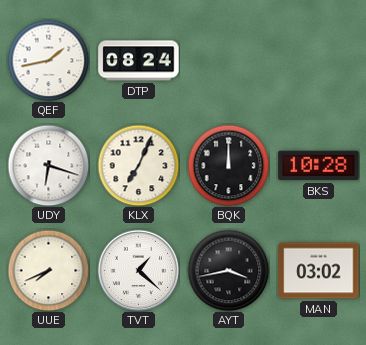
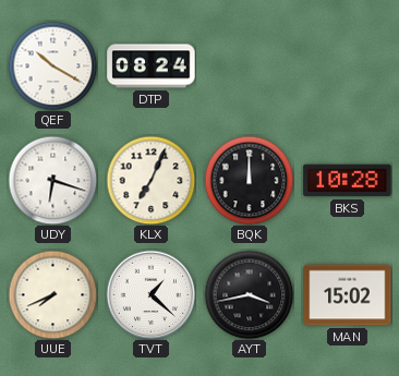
QEF: 1:43 -> 10:20 (52, 65)
MAN: 03:02 -> 15:02 (348, 295)
